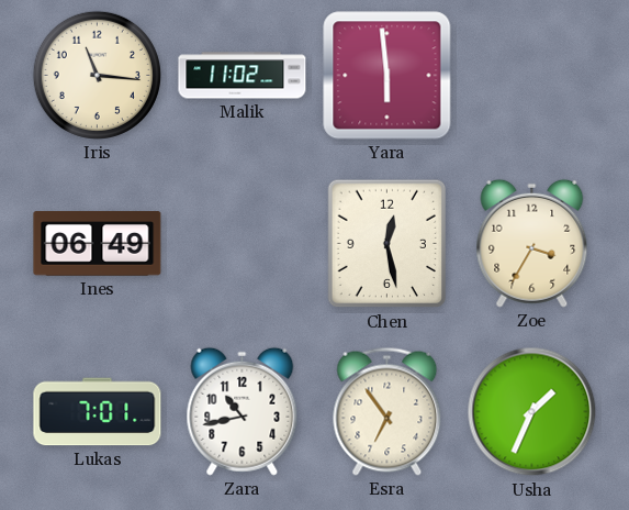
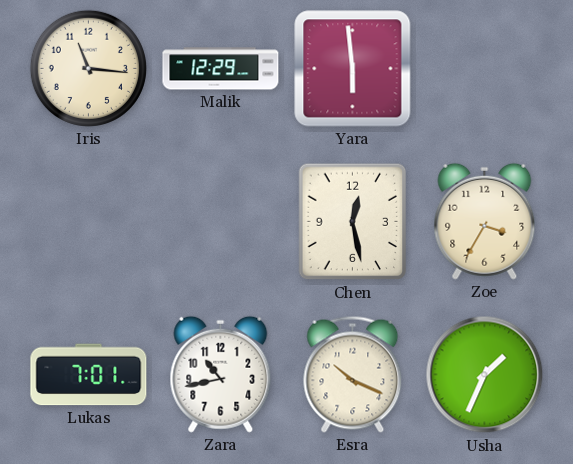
Malik: 11:02 -> 12:29 (221, 69)
Ines: 06:49 -> none (98, 244)
Esra: 6:54 -> 10:19 (353, 374)
